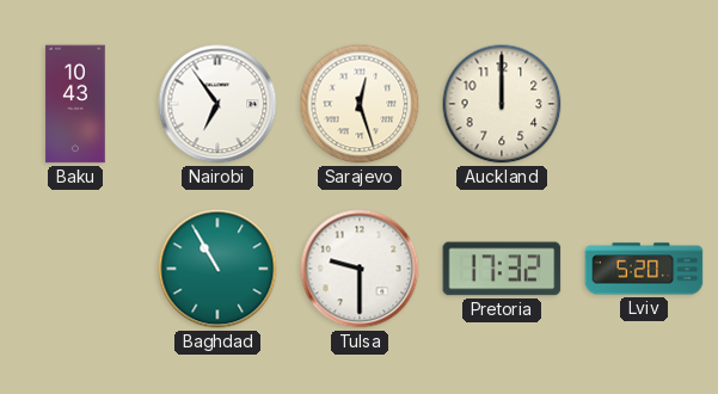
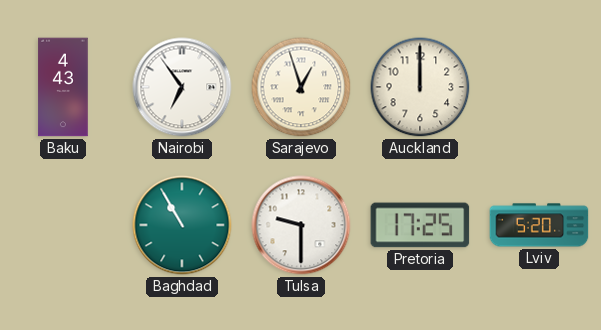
Baku: 10:43 -> 4:43 (63, 87)
Sarajevo: 12:27 -> 12:57 (301, 87)
Pretoria: 17:32 -> 17:25 (420, 225)
